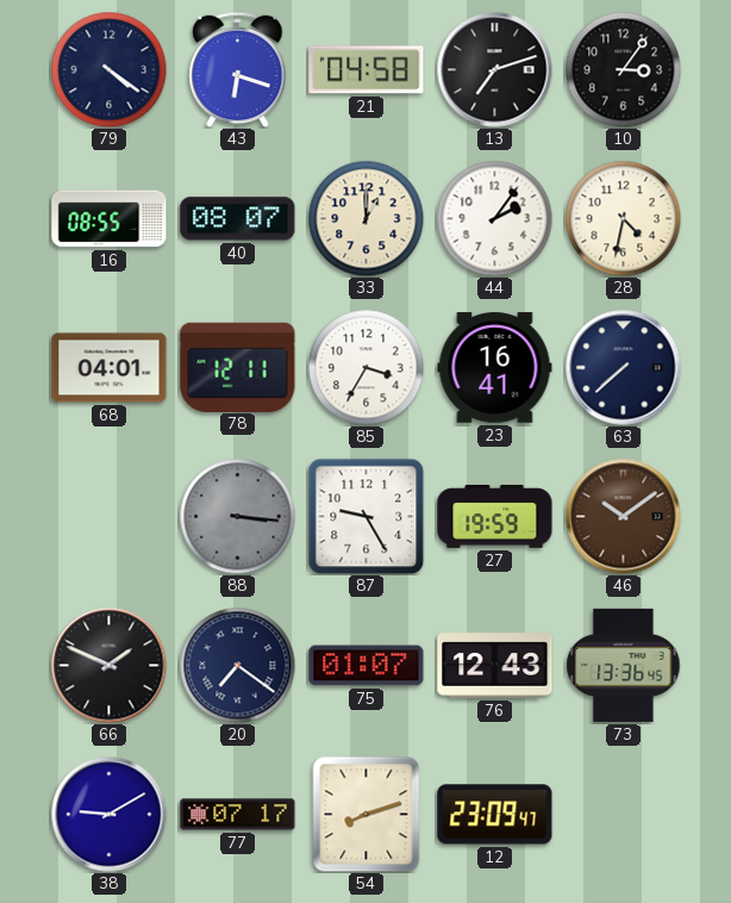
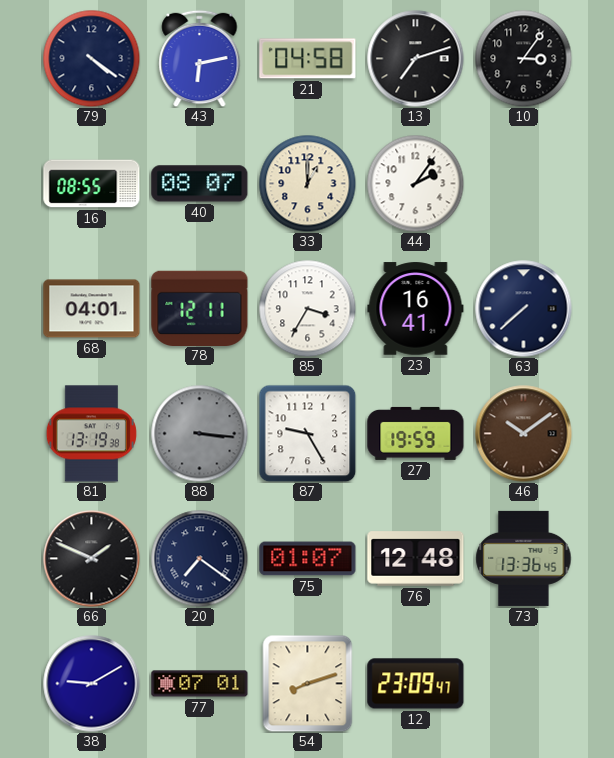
43: 6:18 -> 6:13 (200, 58)
28: 4:32 -> none (623, 218)
81: none -> 13:19 (91, 434)
76: 12:43 -> 12:48 (416, 559)
77: 07:17 -> 07:01 (200, 684)
